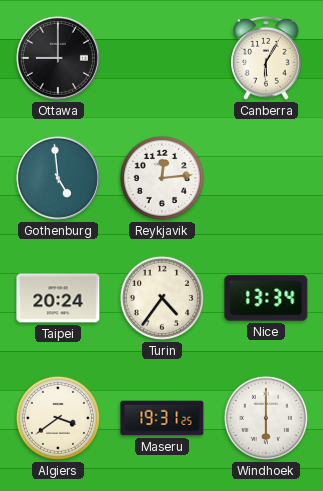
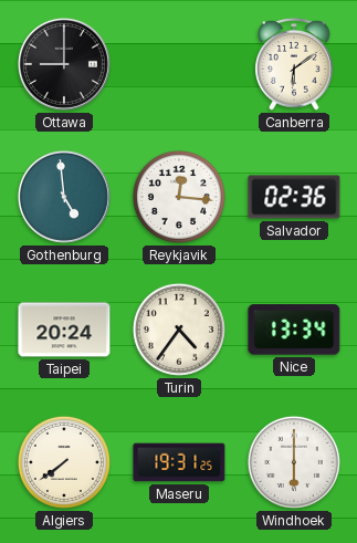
Canberra: 6:05 -> 6:09 (294, 65)
Reykjavik: 12:14 -> 12:16 (179, 197)
Salvador: none -> 02:36 (294, 197)
Algiers: 3:39 -> 7:39 (64, 462)
